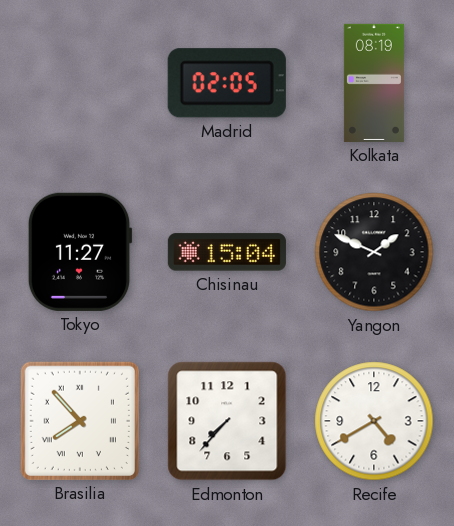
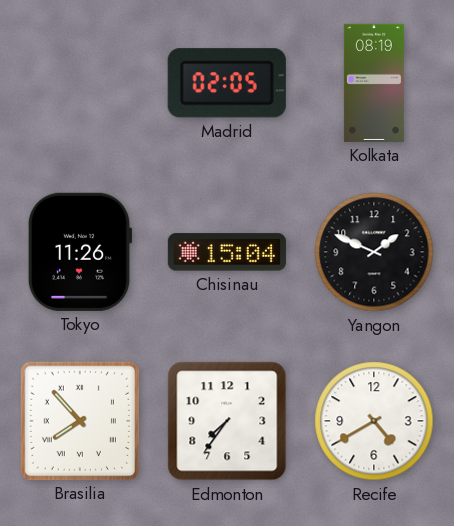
Tokyo: 11:27 -> 11:26 (80, 252)
Edmonton: 7:37 -> 7:36 (227, 421)
